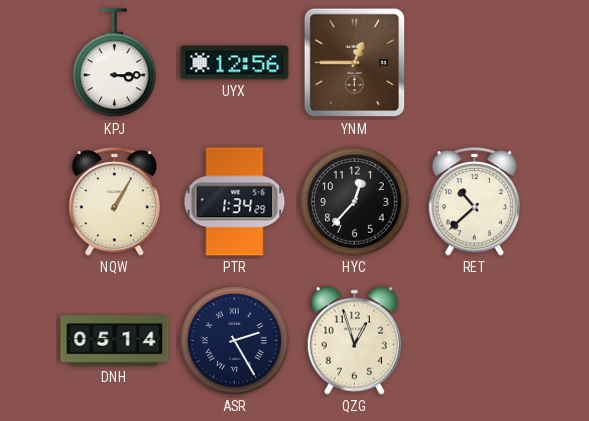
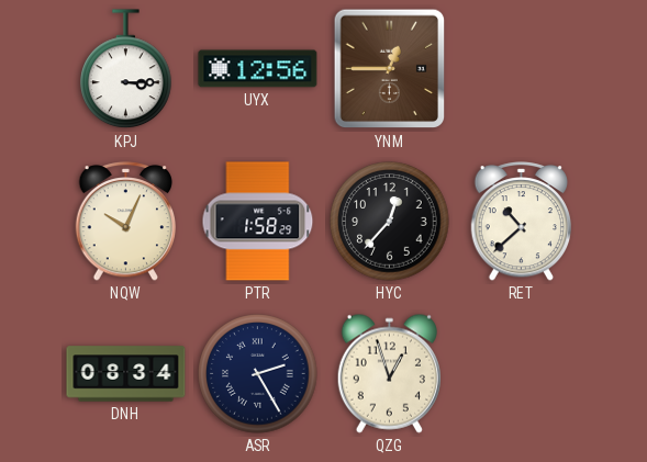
NQW: 1:05 -> 10:04 (126, 222)
PTR: 1:34 -> 1:58 (258, 222)
DNH: 05:14 -> 08:34 (126, 374)
